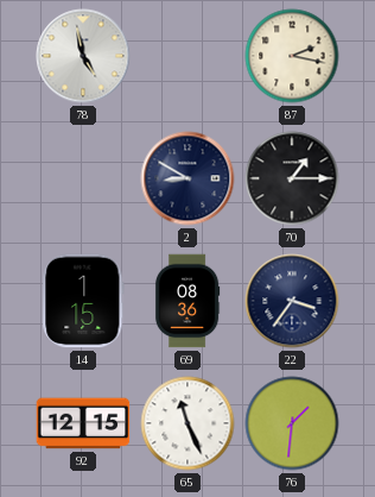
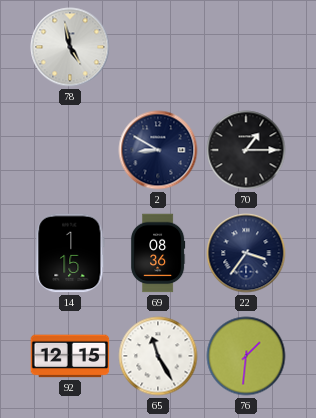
87: 2:17 -> none (292, 56)
65: 11:26 -> 11:25 (158, 356)
